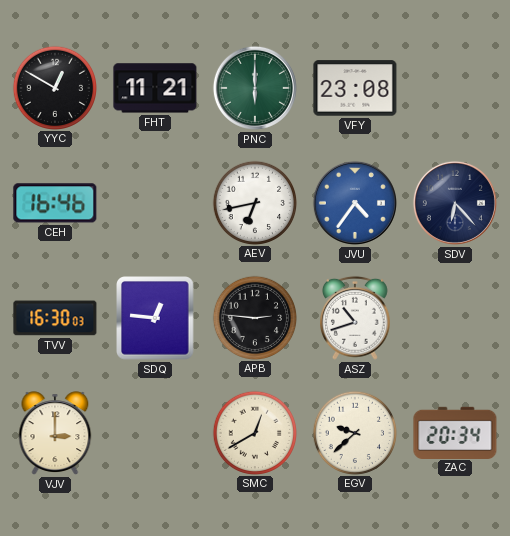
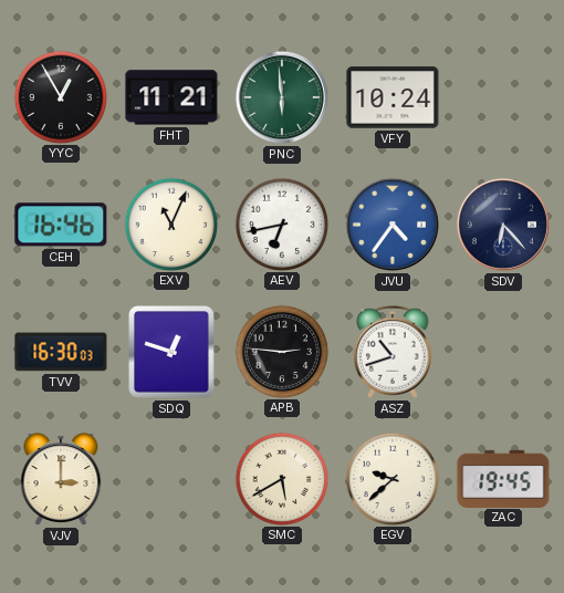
YYC: 12:50 -> 12:55 (60, 96)
PNC: 6:00 -> 5:59 (282, 97)
VFY: 23:08 -> 10:24 (393, 97)
EXV: none -> 11:04 (170, 223)
SDQ: 12:46 -> 12:48 (171, 352)
SMC: 12:40 -> 5:40 (281, 478)
ZAC: 20:34 -> 19:45 (503, 478)
